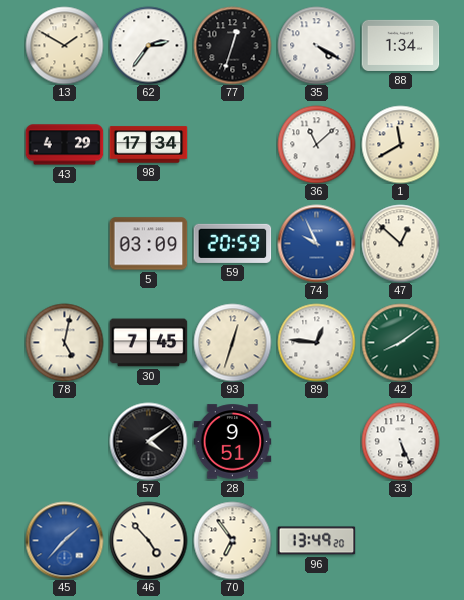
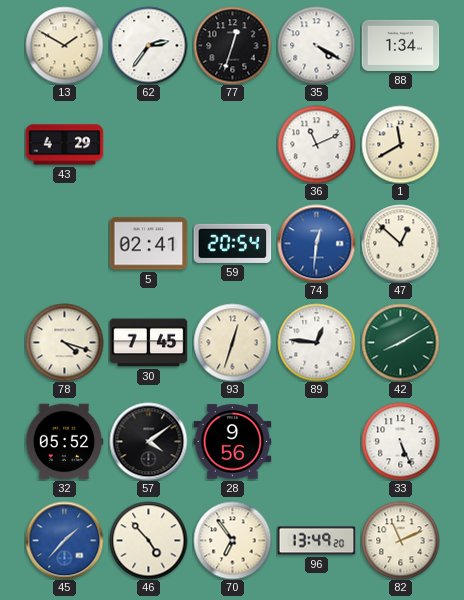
98: 17:34 -> none (148, 145)
36: 11:08 -> 11:11 (316, 144)
5: 03:09 -> 02:41 (148, 244)
59: 20:59 -> 20:54 (232, 243)
74: 9:56 -> 12:31 (316, 243)
78: 5:02 -> 4:18 (64, 342)
42: 8:09 -> 8:10 (400, 342)
32: none -> 05:52 (64, 442)
28: 9:51 -> 9:56 (232, 442)
82: none -> 11:11 (400, 540)
